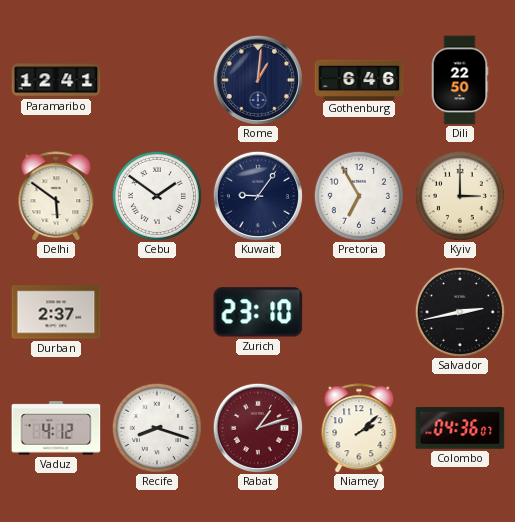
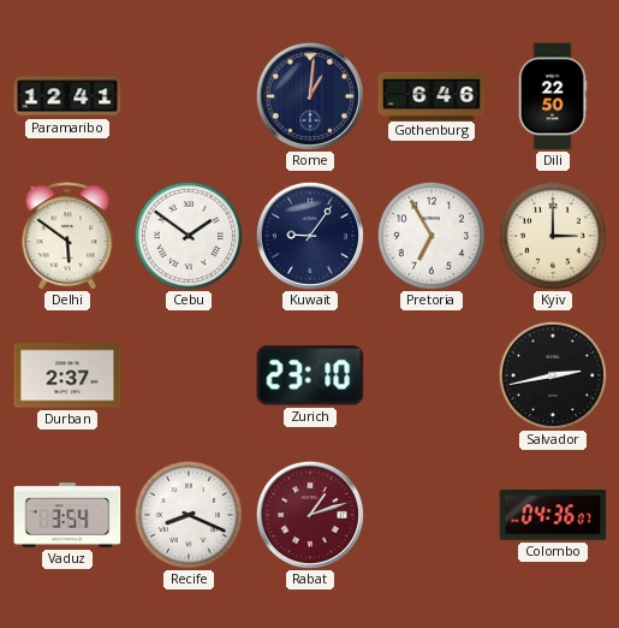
Vaduz: 4:12 -> 3:54 (67, 515)
Recife: 8:18 -> 8:19 (189, 515)
Niamey: 2:08 -> none (359, 428)
